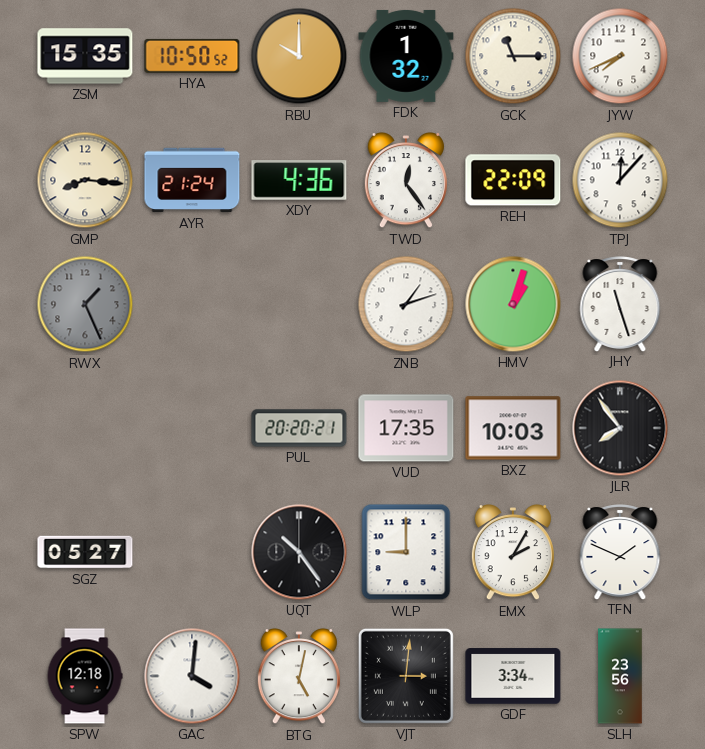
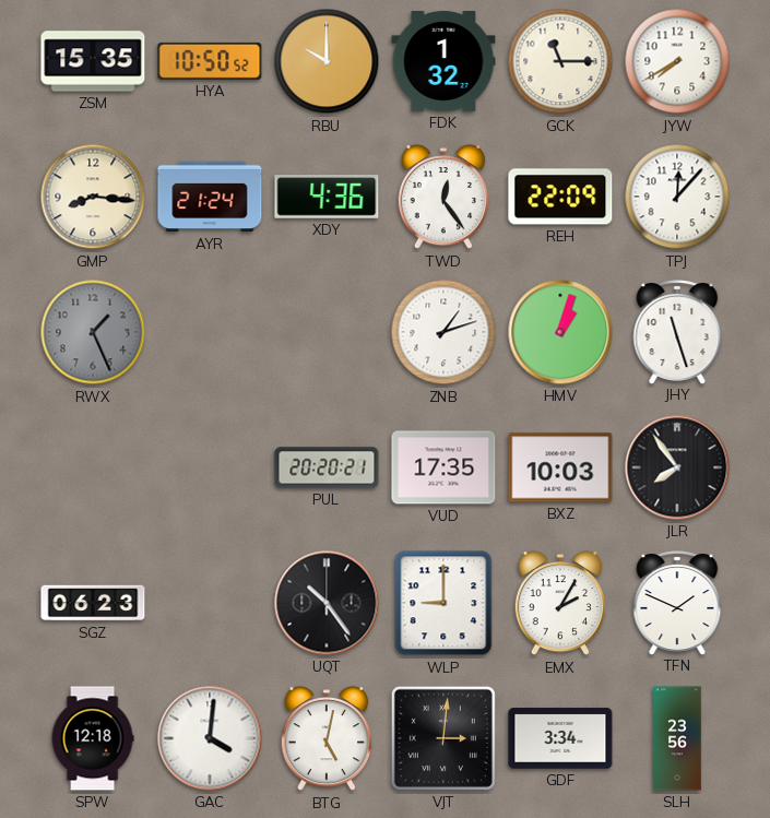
JYW: 7:41 -> 7:40 (677, 61)
SGZ: 05:27 -> 06:23 (93, 603)
